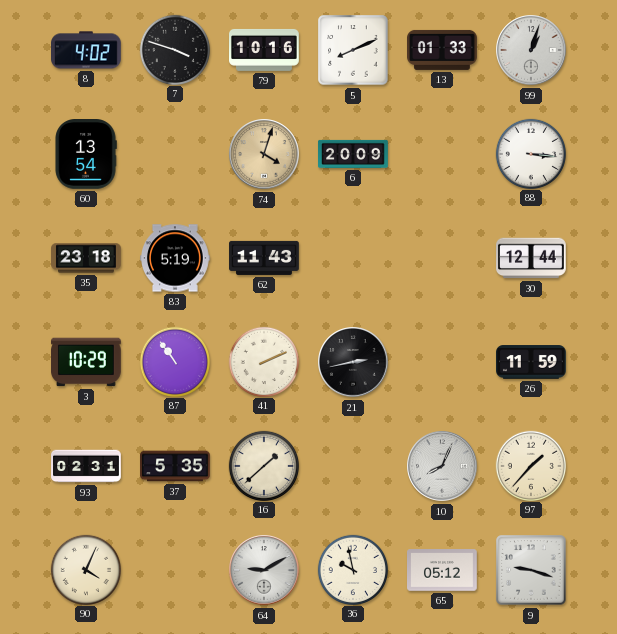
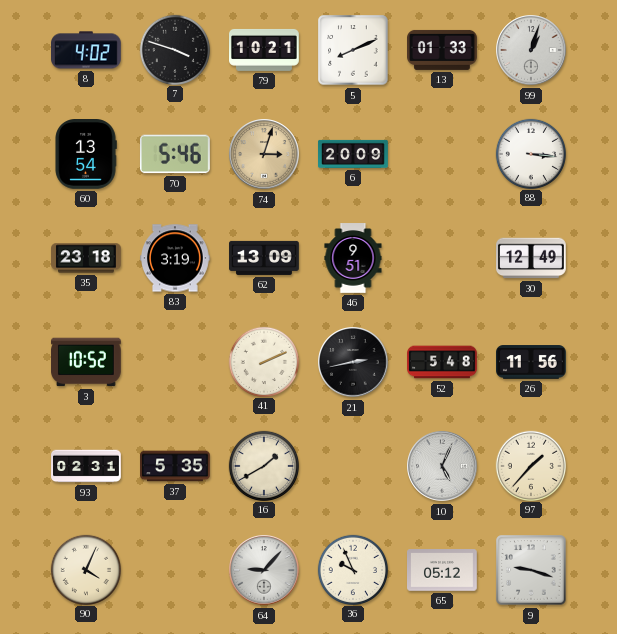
79: 10:16 -> 10:21 (264, 50)
70: none -> 5:46 (175, 154)
74: 4:03 -> 3:03 (264, 154)
83: 5:19 -> 3:19 (176, 258)
62: 11:43 -> 13:09 (264, 258)
46: none -> 9:51 (353, 258)
30: 12:44 -> 12:49 (532, 258)
3: 10:29 -> 10:52 (87, 362)
87: 10:54 -> none (174, 361)
52: none -> 5:48 (442, 362)
26: 11:59 -> 11:56 (531, 362)
16: 1:38 -> 1:40 (263, 465)
10: 8:04 -> 5:04 (442, 466)
64: 9:10 -> 9:07 (264, 570)
36: 9:58 -> 9:56 (352, 569)
